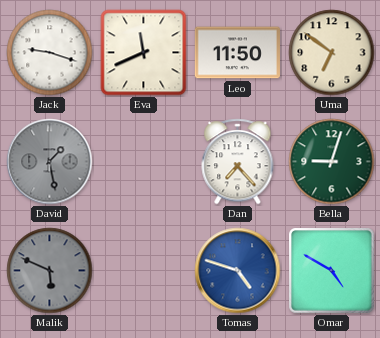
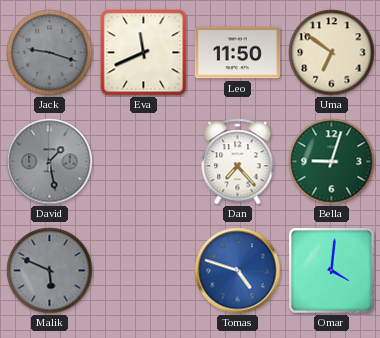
Jack dial: white -> grey (50, 53)
Omar: 4:50 -> 4:01 (332, 271)
